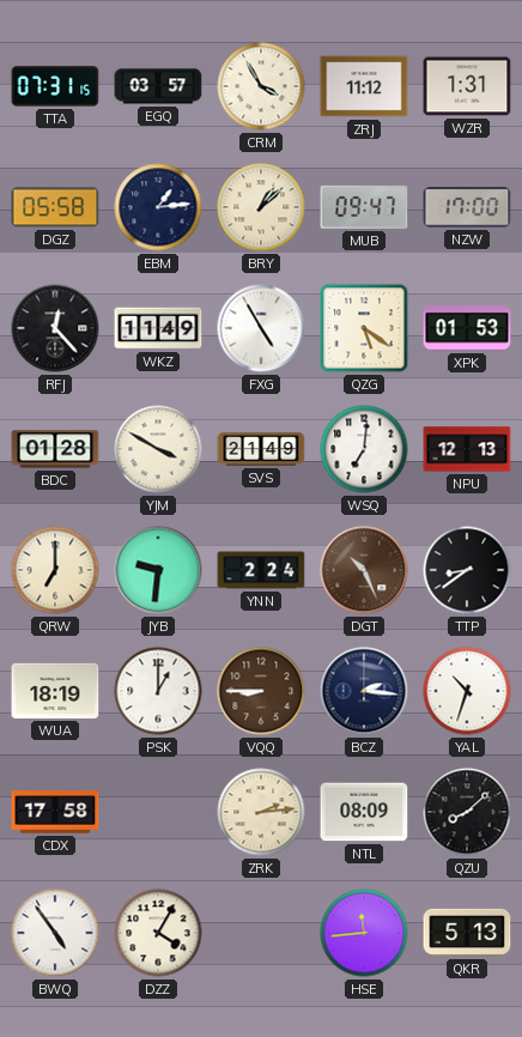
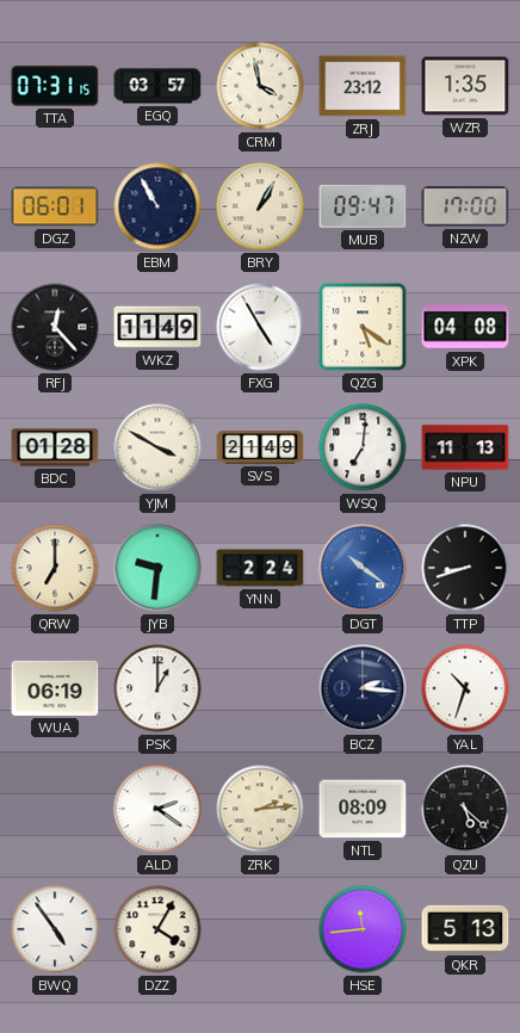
CRM: 3:55 -> 3:58 (260, 86)
ZRJ: 11:12 -> 23:12 (363, 86)
WZR: 1:31 -> 1:35 (465, 86)
DGZ: 05:58 -> 06:01 (55, 206)
EBM: 1:14 -> 10:55 (157, 206)
BRY: 1:08 -> 1:05 (260, 206)
XPK: 01:53 -> 04:08 (465, 327)
NPU: 12:13 -> 11:13 (465, 447)
DGT: 10:26 -> 10:21 (363, 568)
DGT dial: brown -> blue (363, 568)
TTP: 8:39 -> 8:42 (465, 568)
WUA: 18:19 -> 06:19 (55, 688)
VQQ: 8:45 -> none (261, 691)
CDX: 17:58 -> none (55, 812)
ALD: none -> 2:21 (157, 809)
QZU: 8:08 -> 5:22 (465, 809)
